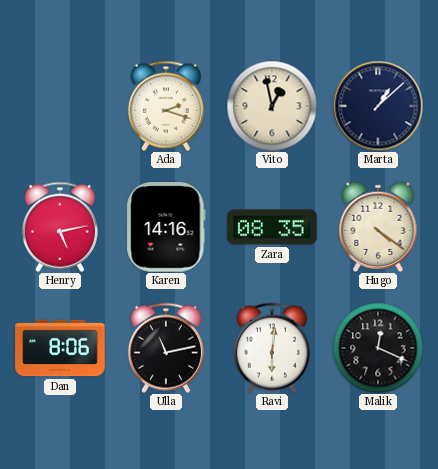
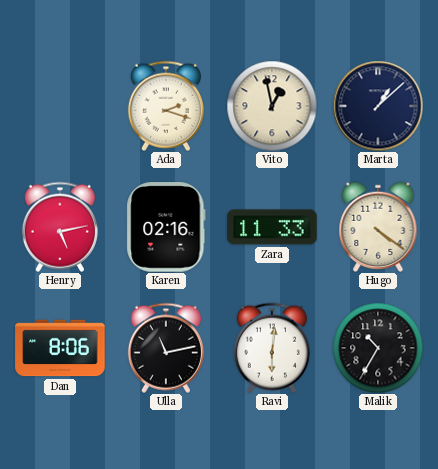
Karen: 14:16 -> 02:16 (166, 227)
Zara: 08:35 -> 11:33 (272, 227)
Malik: 12:19 -> 10:35 (378, 348)
